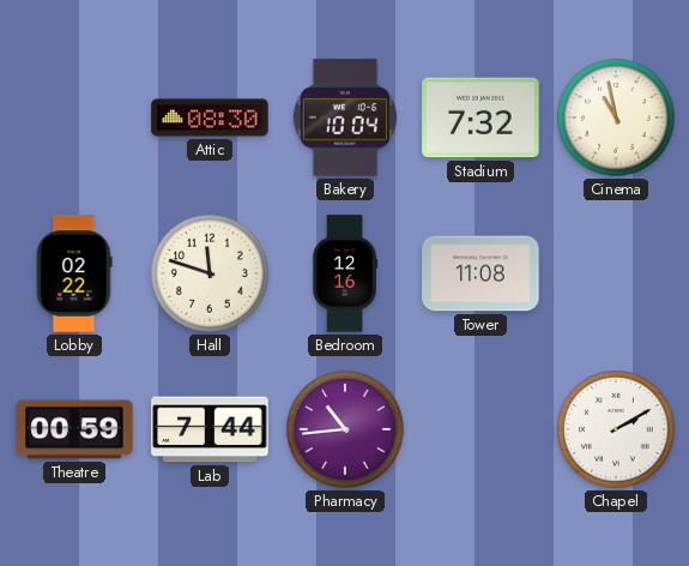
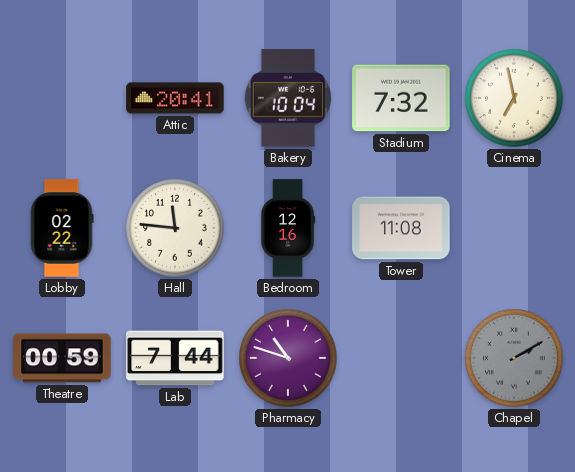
Attic: 08:30 -> 20:41 (175, 98)
Cinema: 10:58 -> 6:58 (514, 98)
Hall: 11:48 -> 11:46 (175, 228)
Pharmacy: 10:44 -> 10:48 (288, 358)
Chapel dial: white -> grey (514, 358)
